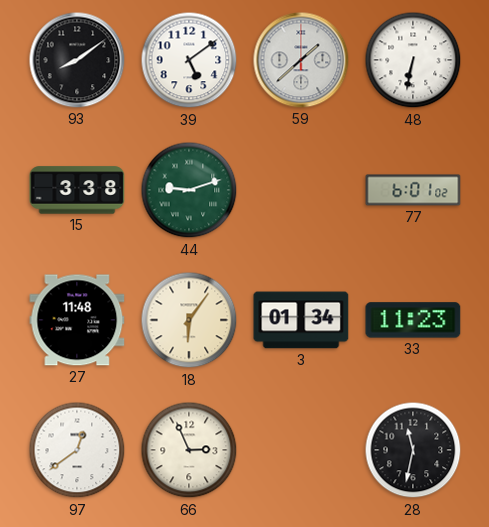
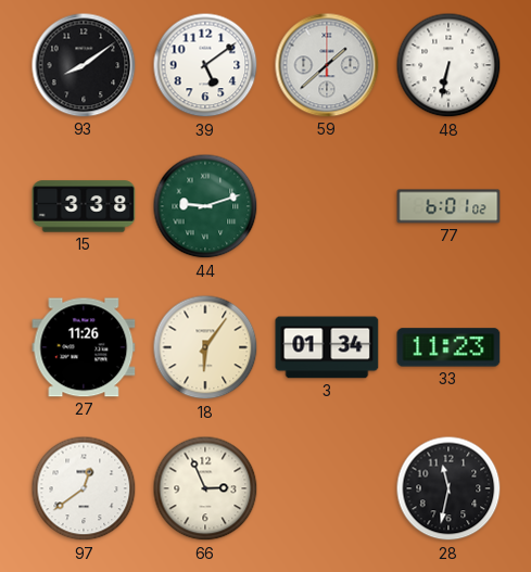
27: 11:48 -> 11:26 (84, 347)
